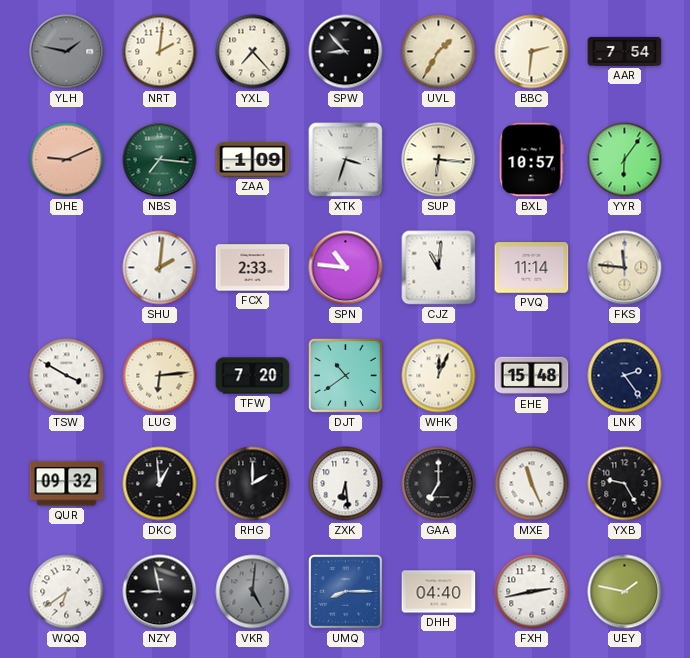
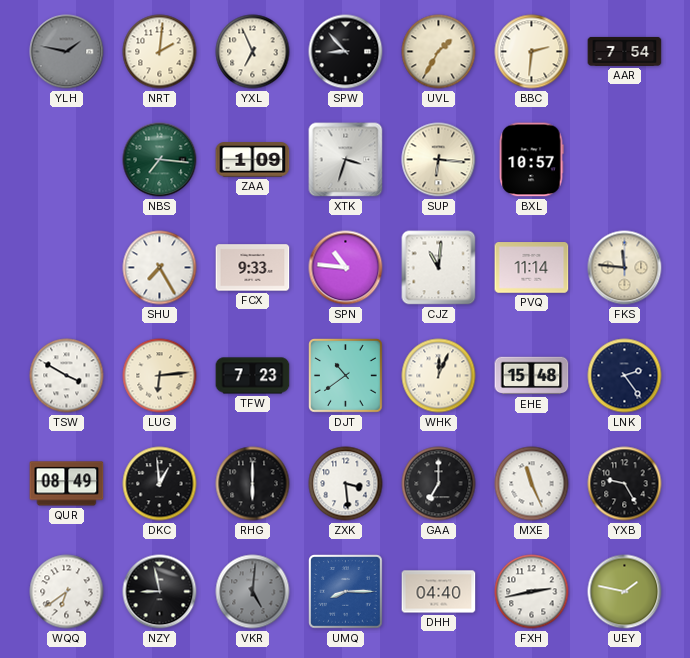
YXL: 7:23 -> 6:56 (253, 52)
DHE: 9:11 -> none (67, 160)
YYR: 6:06 -> none (625, 160)
SHU: 2:01 -> 7:25 (160, 268)
FCX: 2:33 -> 9:33 (253, 268)
TFW: 7:20 -> 7:23 (253, 376)
QUR: 09:32 -> 08:49 (67, 484)
RHG: 2:00 -> 6:00 (253, 484)
ZXK: 6:29 -> 3:29 (346, 484)
